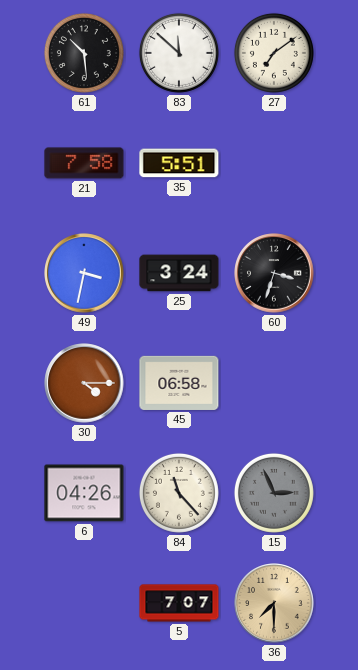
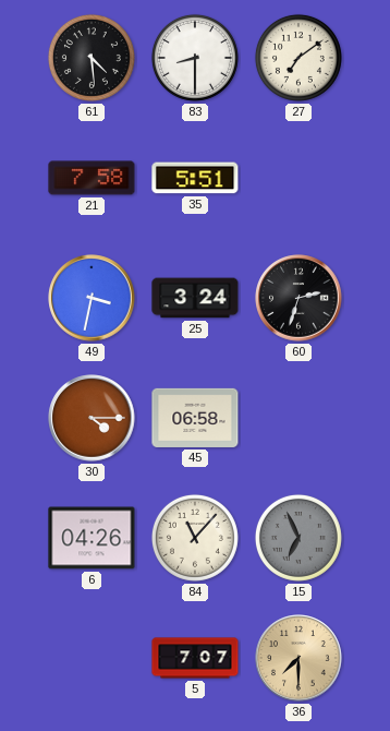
61: 10:29 -> 4:29 (92, 58)
83: 11:52 -> 8:30 (195, 58)
60: 3:33 -> 2:33 (298, 298)
84: 11:23 -> 11:07 (195, 538)
15: 2:56 -> 6:56 (298, 538)
